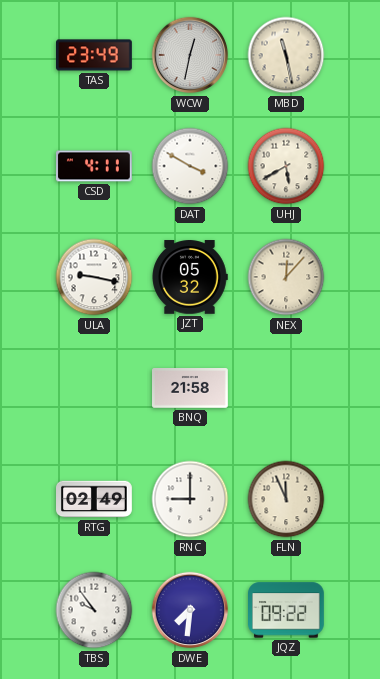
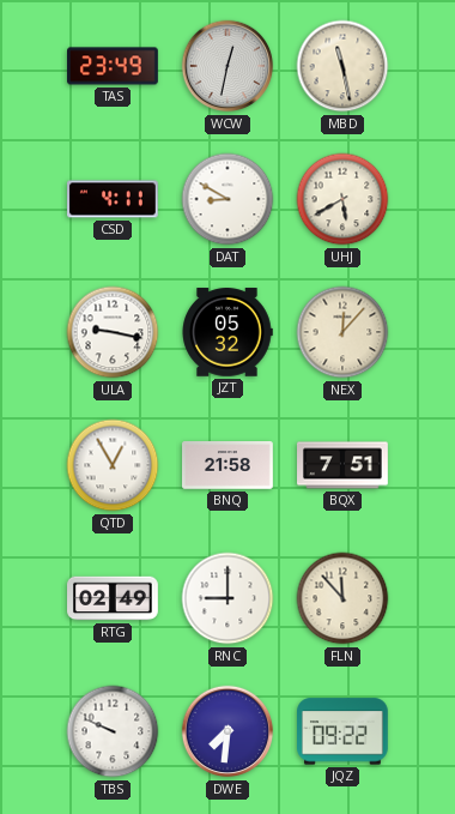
DAT: 3:50 -> 8:50 (227, 199)
QTD: none -> 12:55 (113, 465)
BQX: none -> 7:51 (344, 465)
FLN: 11:56 -> 11:53 (342, 598)
TBS: 9:54 -> 9:49 (113, 731)
